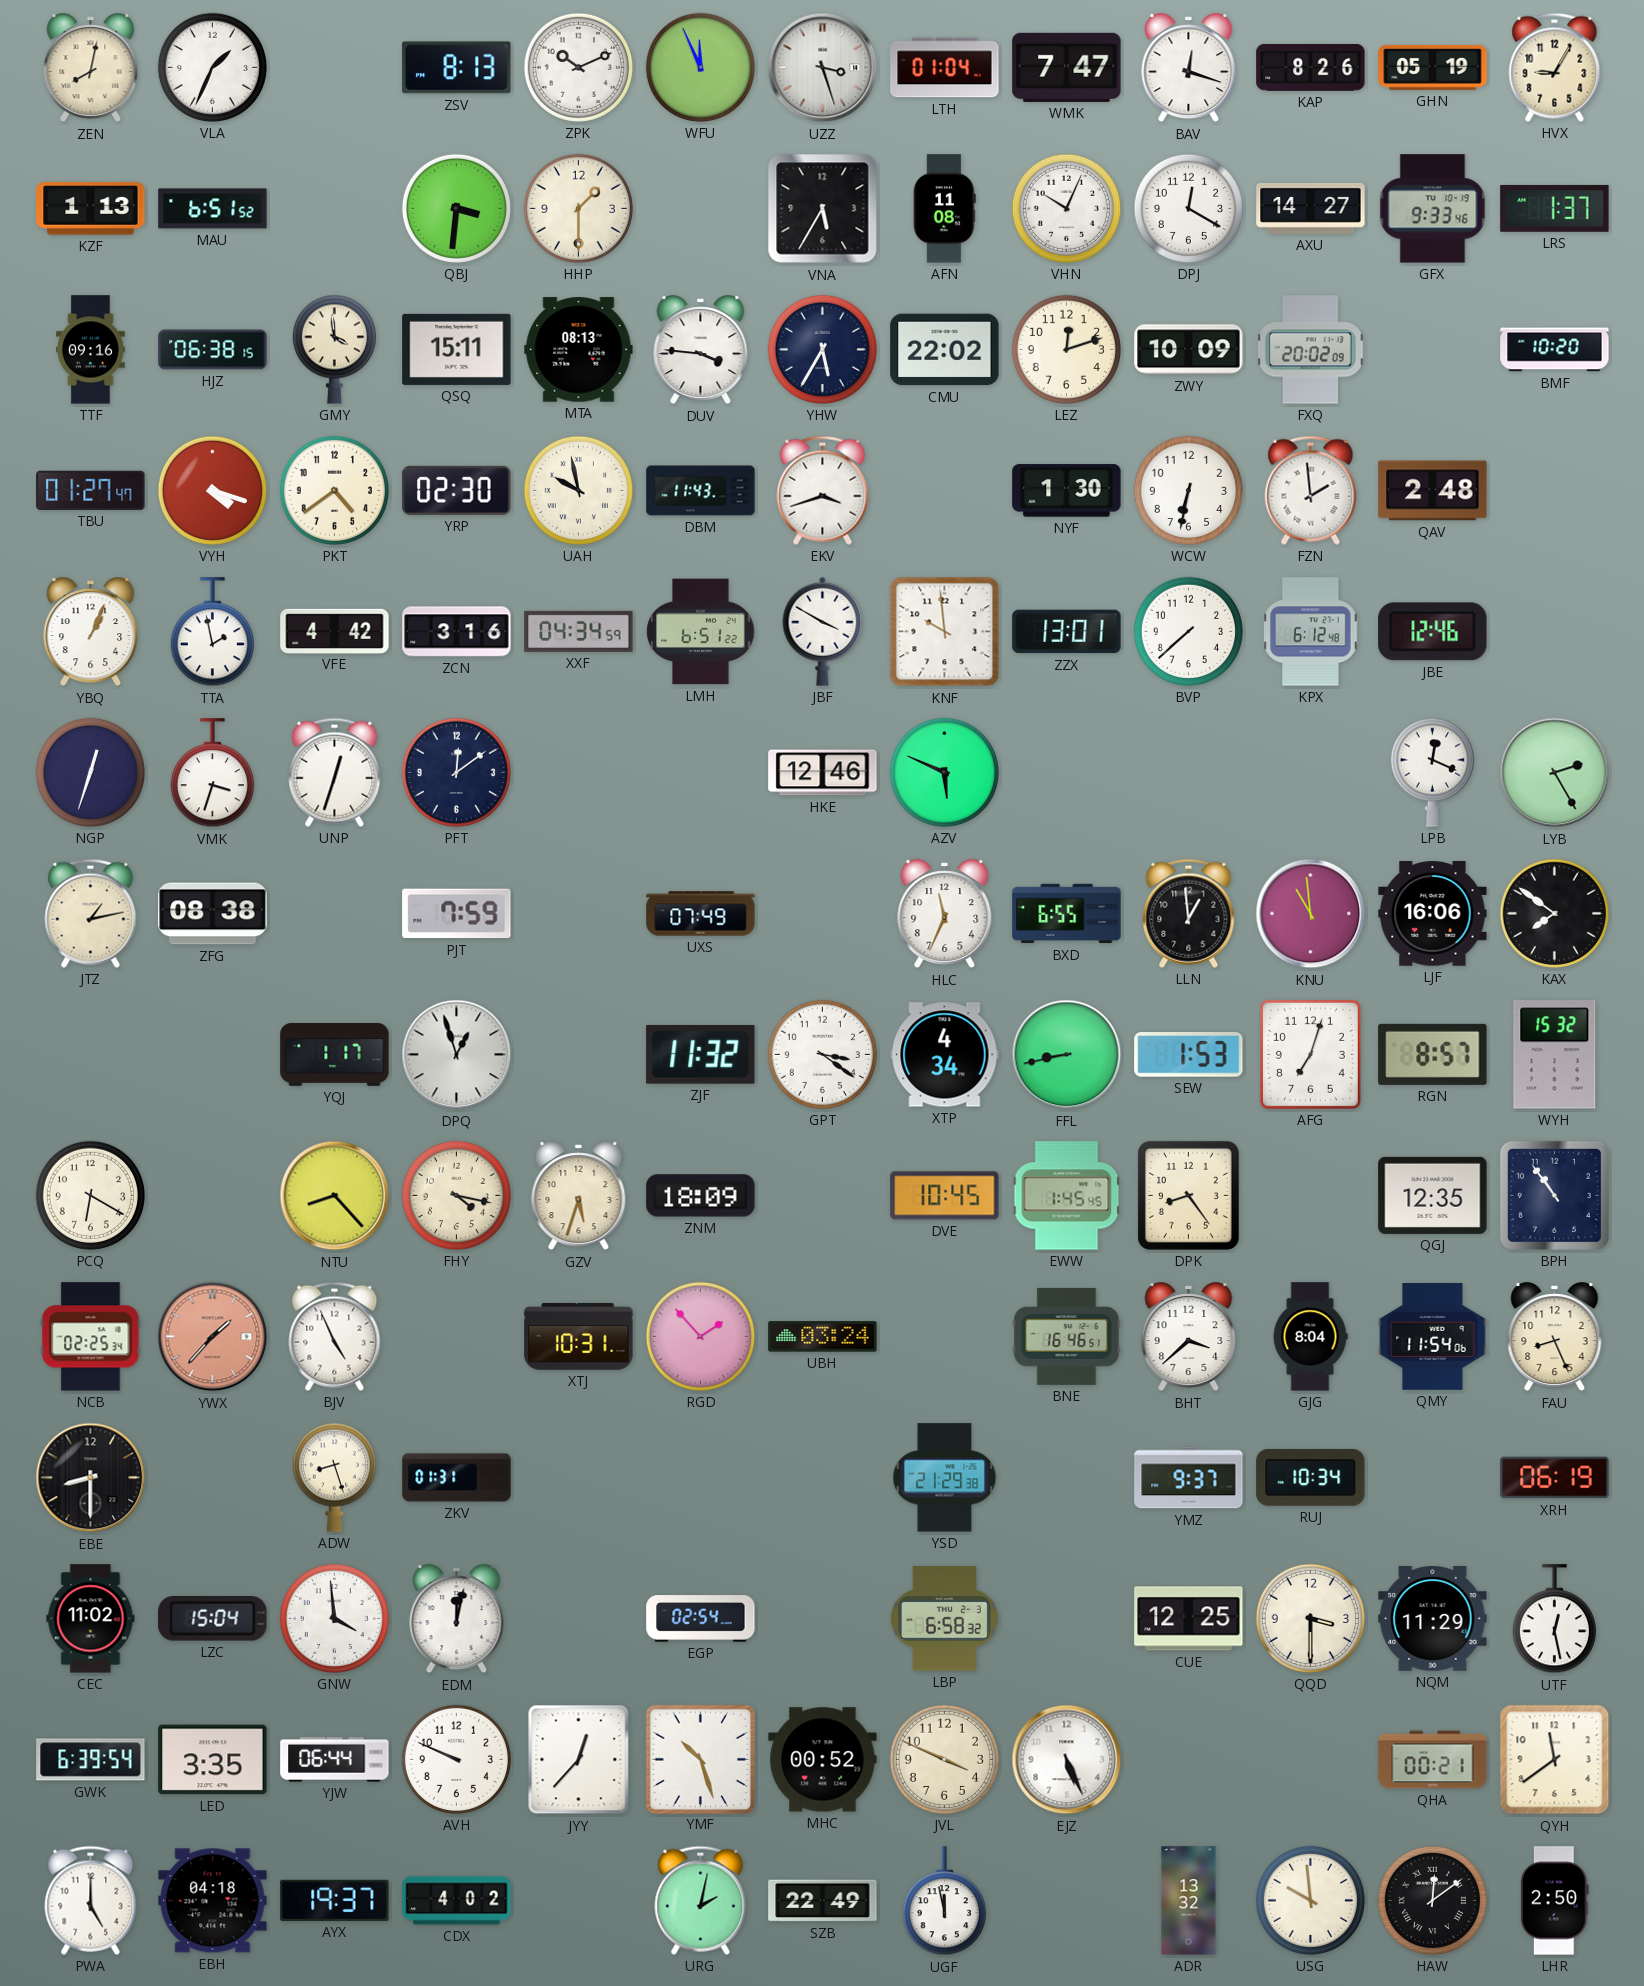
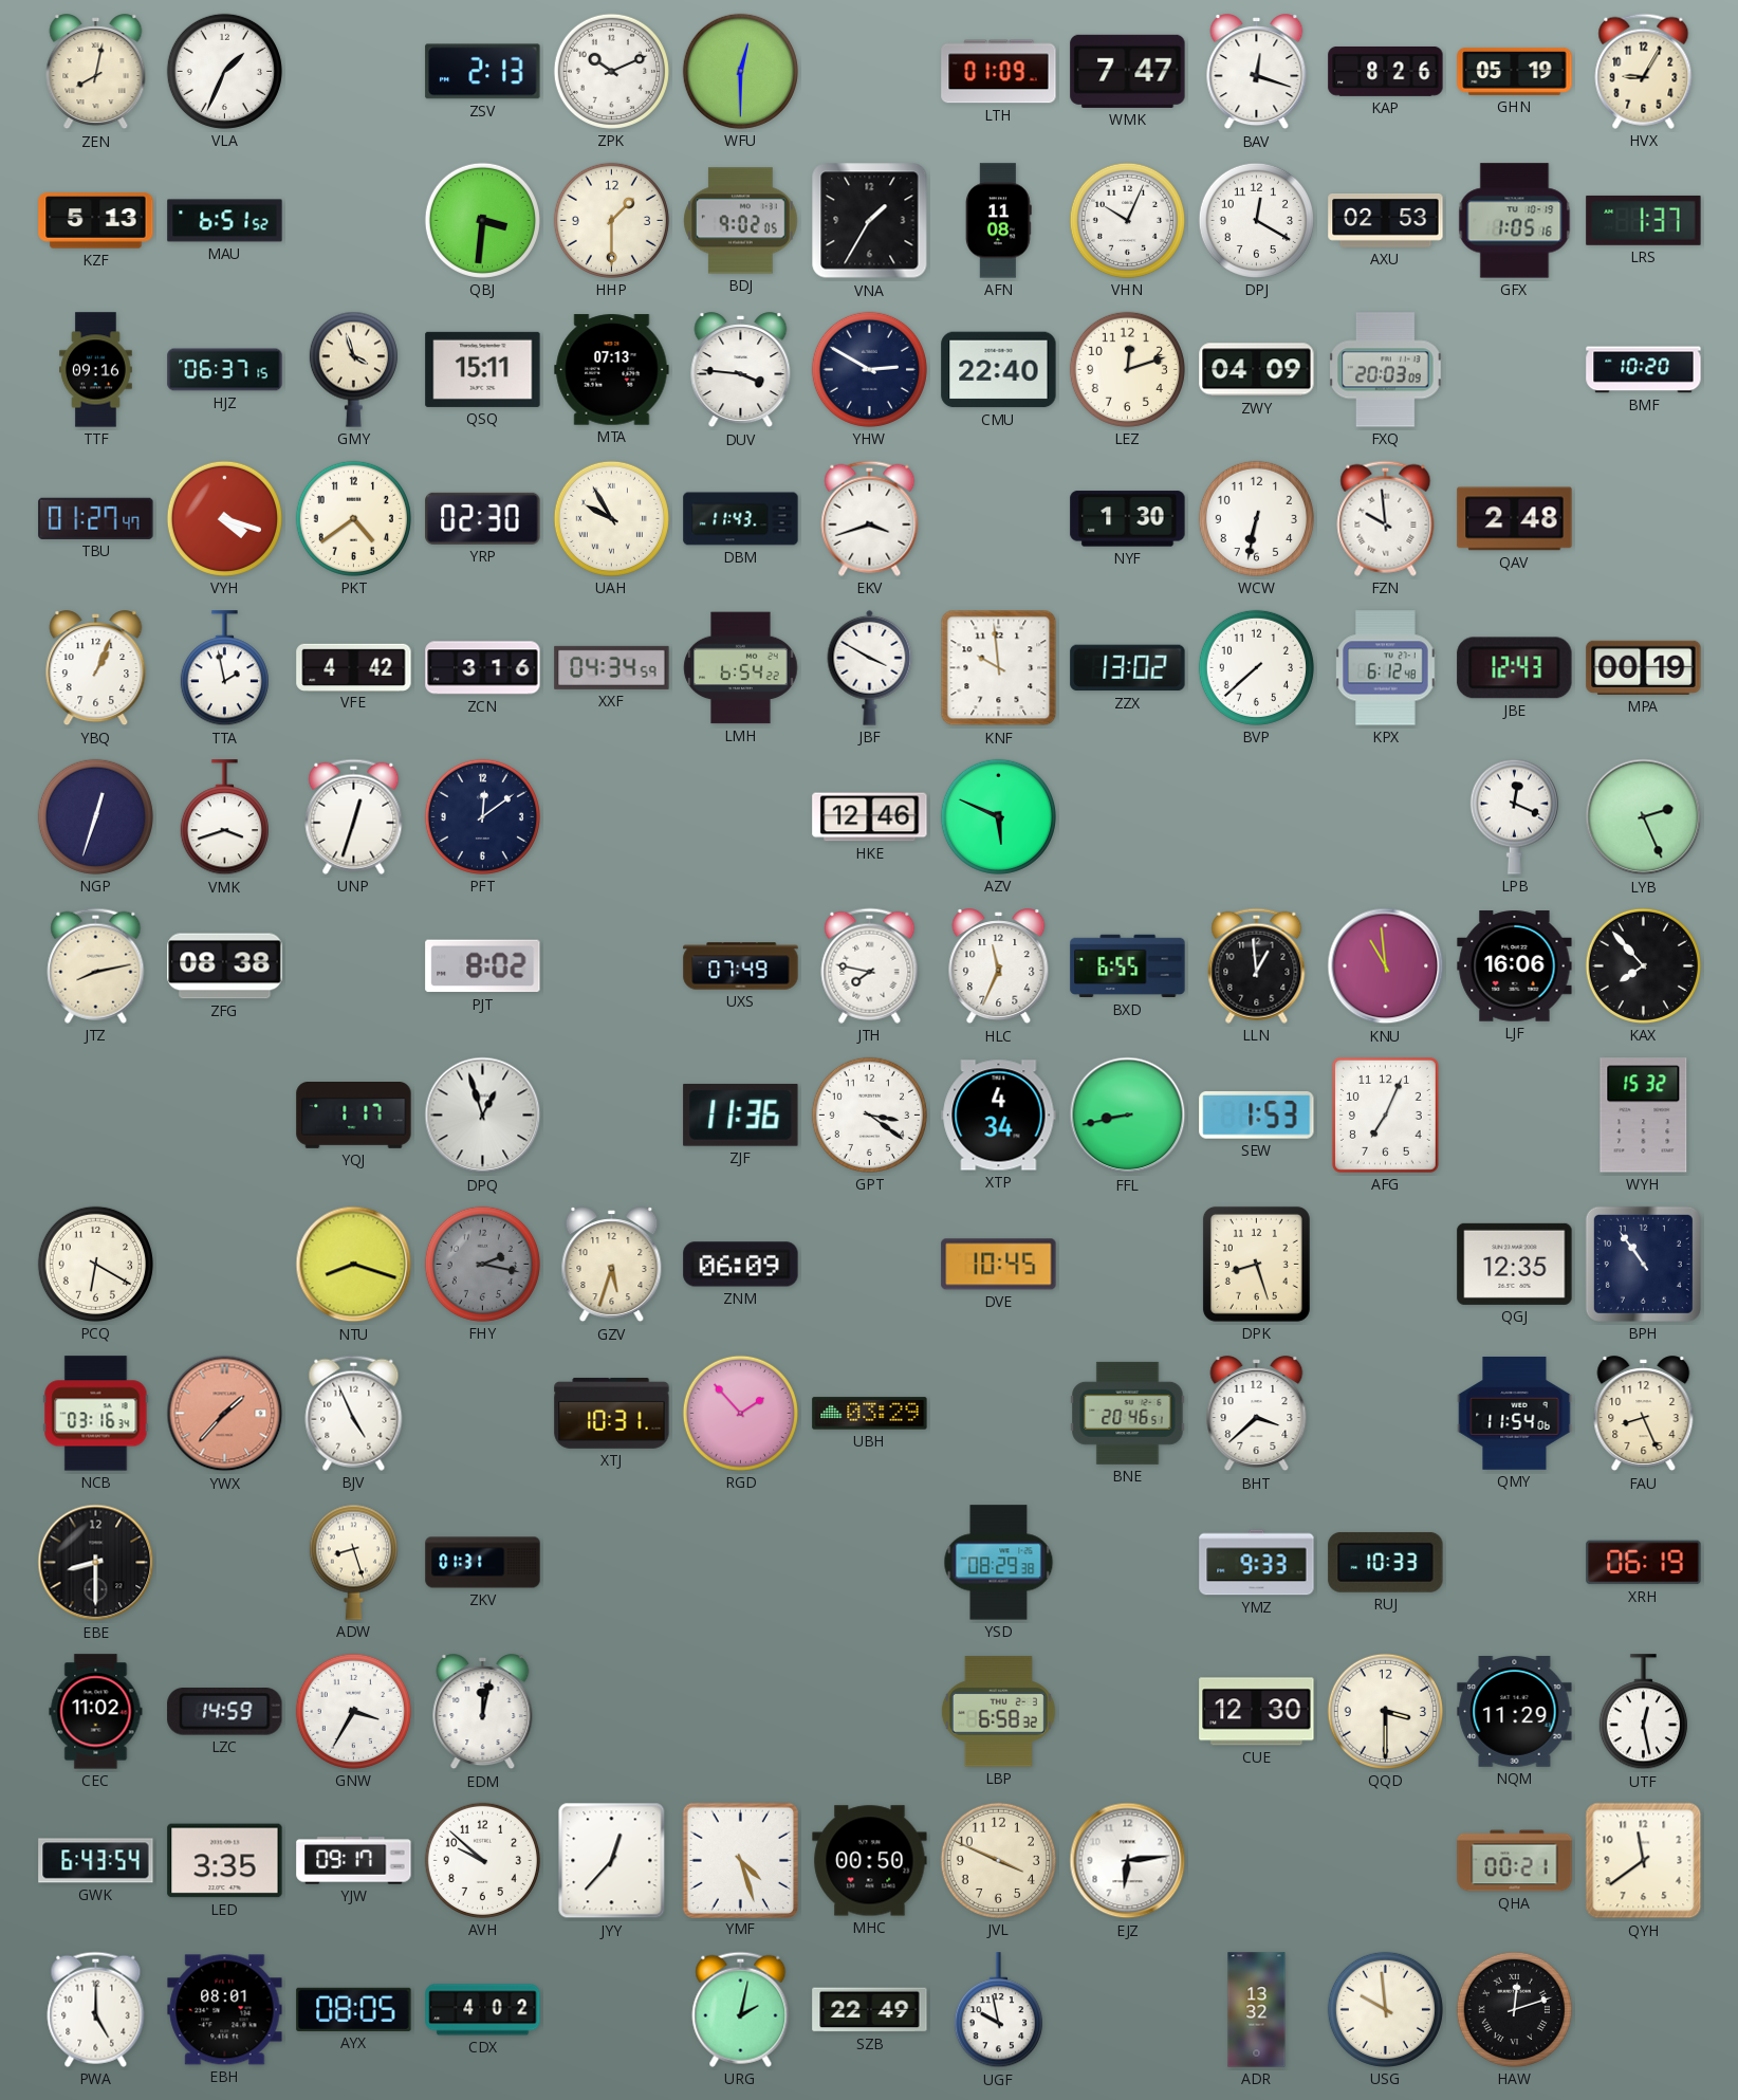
ZSV: 8:13 -> 2:13 (483, 72)
WFU: 11:56 -> 12:30 (740, 71)
UZZ: 3:27 -> none (823, 68)
LTH: 01:04 -> 01:09 (999, 72)
KZF: 1:13 -> 5:13 (96, 221)
BDJ: none -> 9:02 (741, 221)
VNA: 5:35 -> 1:35 (870, 221)
AXU: 14:27 -> 02:53 (1386, 221)
GFX: 9:33 -> 1:05 (1515, 221)
HJZ: 06:38 -> 06:37 (225, 370)
GMY: 3:59 -> 3:57 (353, 369)
MTA: 08:13 -> 07:13 (612, 370)
YHW: 5:35 -> 2:50 (869, 369)
CMU: 22:02 -> 22:40 (999, 370)
ZWY: 10:09 -> 04:09 (1257, 370)
FXQ: 20:02 -> 20:03 (1386, 370)
UAH: 9:58 -> 9:55 (611, 518)
FZN: 1:59 -> 9:59 (1386, 518)
LMH: 6:51 -> 6:54 (741, 668)
ZZX: 13:01 -> 13:02 (1128, 668)
JBE: 12:46 -> 12:43 (1515, 668)
MPA: none -> 00:19 (1644, 667)
VMK: 3:33 -> 3:42 (224, 817)
LYB: 2:25 -> 2:26 (1644, 817)
JTZ: 1:13 -> 8:13 (96, 965)
PJT: 7:59 -> 8:02 (483, 966)
JTH: none -> 7:47 (870, 965)
KAX: 7:51 -> 7:53 (1643, 965)
ZJF: 11:32 -> 11:36 (741, 1115)
AFG: 7:03 -> 7:04 (1385, 1115)
RGN: 8:57 -> none (1433, 1054)
NTU: 8:23 -> 8:18 (354, 1265)
FHY: 4:17 -> 2:17 (482, 1264)
FHY dial: cream -> grey (482, 1264)
ZNM: 18:09 -> 06:09 (741, 1265)
EWW: 1:45 -> none (1067, 1196)
DPK: 8:24 -> 8:27 (1256, 1264)
NCB: 02:25 -> 03:16 (96, 1414)
UBH: 03:24 -> 03:29 (870, 1414)
BNE: 16:46 -> 20:46 (1128, 1413)
GJG: 8:04 -> none (1310, 1337)
YSD: 21:29 -> 08:29 (999, 1563)
YMZ: 9:37 -> 9:33 (1257, 1563)
RUJ: 10:34 -> 10:33 (1386, 1563)
LZC: 15:04 -> 14:59 (225, 1712)
GNW: 3:59 -> 3:35 (353, 1711)
EGP: 02:54 -> none (701, 1619)
CUE: 12:25 -> 12:30 (1257, 1712)
GWK: 6:39 -> 6:43 (96, 1861)
YJW: 06:44 -> 09:17 (354, 1861)
AVH: 9:49 -> 9:52 (482, 1860)
YMF: 10:27 -> 4:27 (740, 1860)
MHC: 00:52 -> 00:50 (870, 1861)
EJZ: 5:26 -> 6:14 (1128, 1861)
EBH: 04:18 -> 08:01 (225, 2010)
AYX: 19:37 -> 08:05 (354, 2009)
UGF: 11:58 -> 9:58 (998, 2010)
HAW: 12:09 -> 12:12 (1514, 2009)
LHR: 2:50 -> none (1555, 1901)
